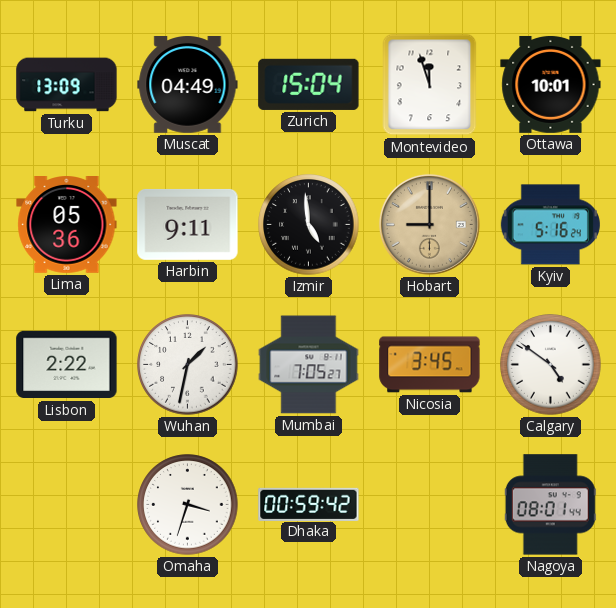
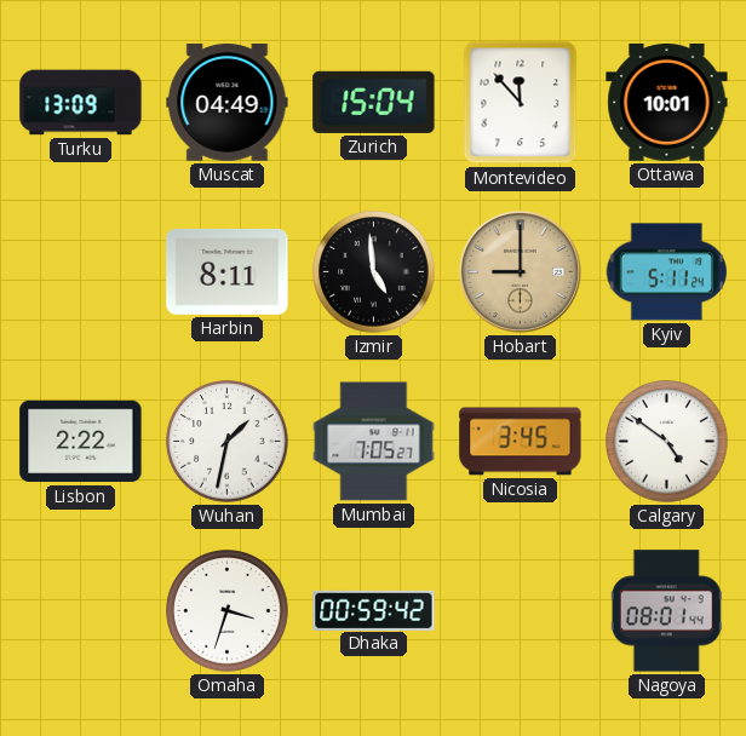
Montevideo: 11:57 -> 11:53 (521, 103)
Lima: 05:36 -> none (67, 225)
Harbin: 9:11 -> 8:11 (228, 271)
Kyiv: 5:16 -> 5:11 (666, 272)
